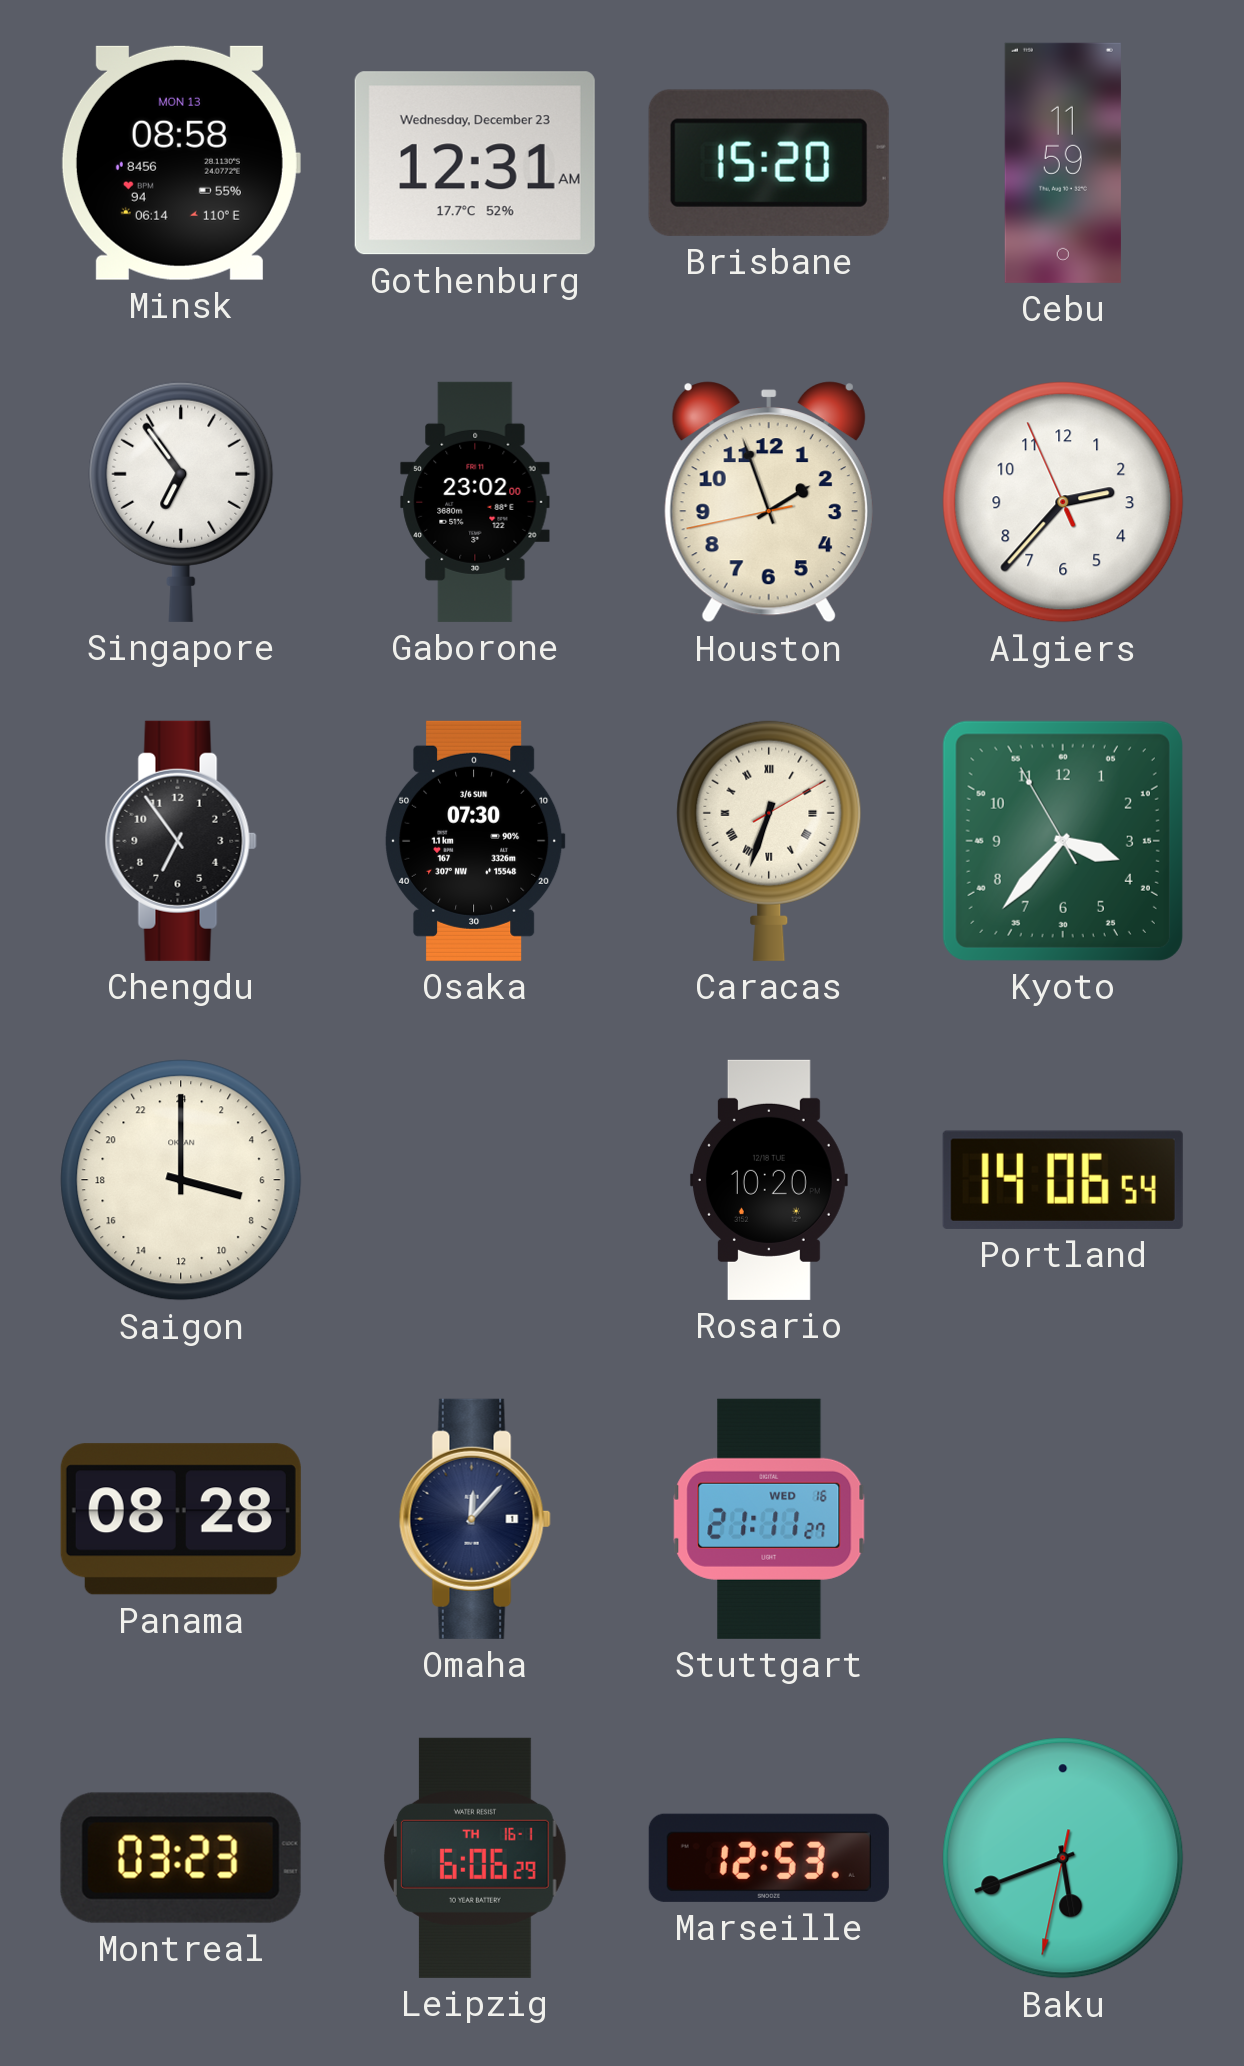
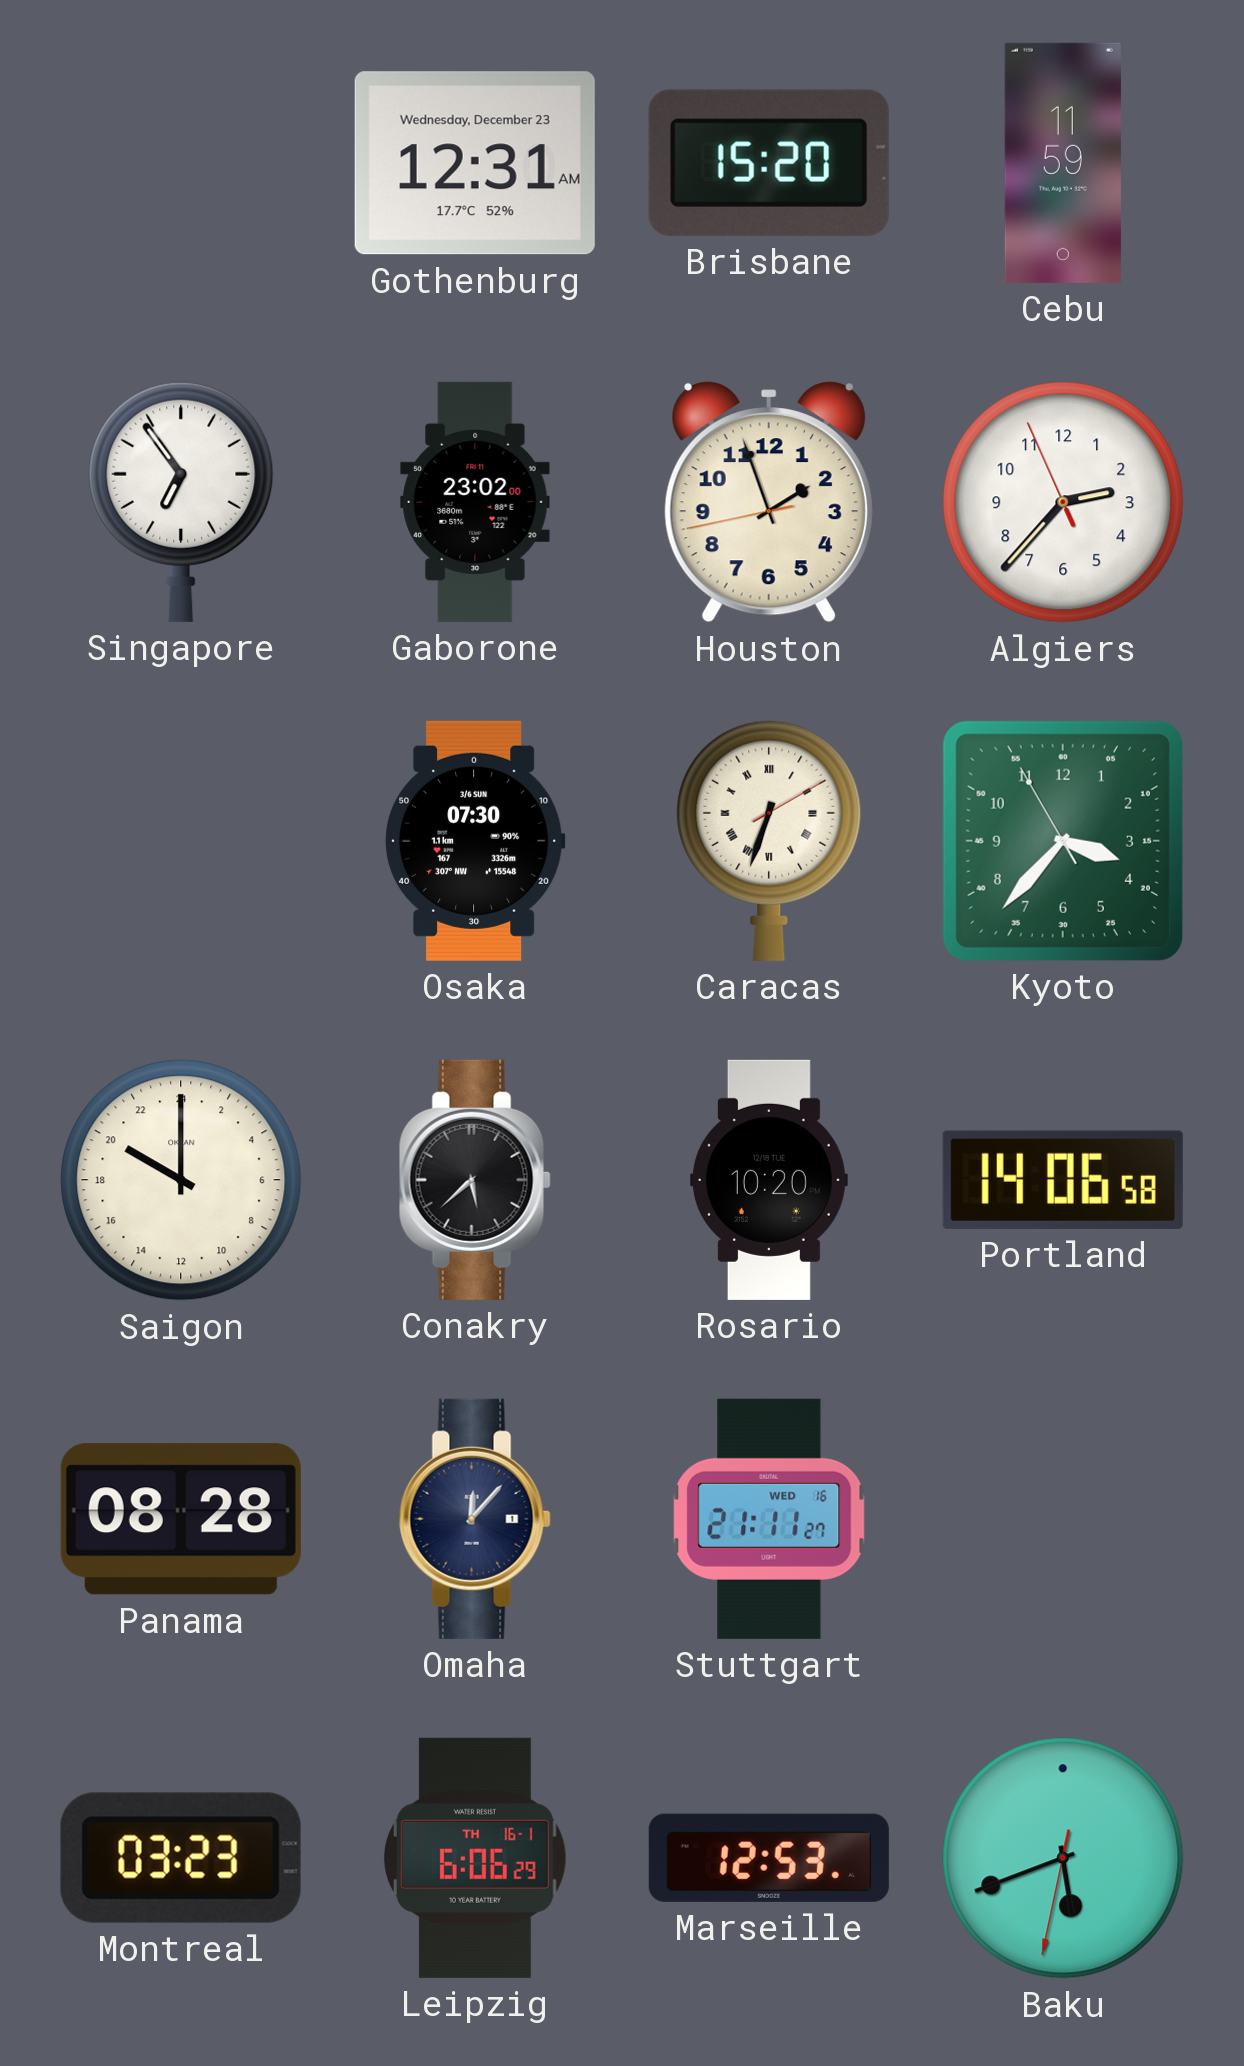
Minsk: 08:58 -> none (180, 163)
Chengdu: 6:54 -> none (181, 841)
Saigon: 7:00 -> 20:00 (181, 1180)
Conakry: none -> 5:38 (475, 1180)
Portland: 14:06:54 -> 14:06:58 (1063, 1180)
